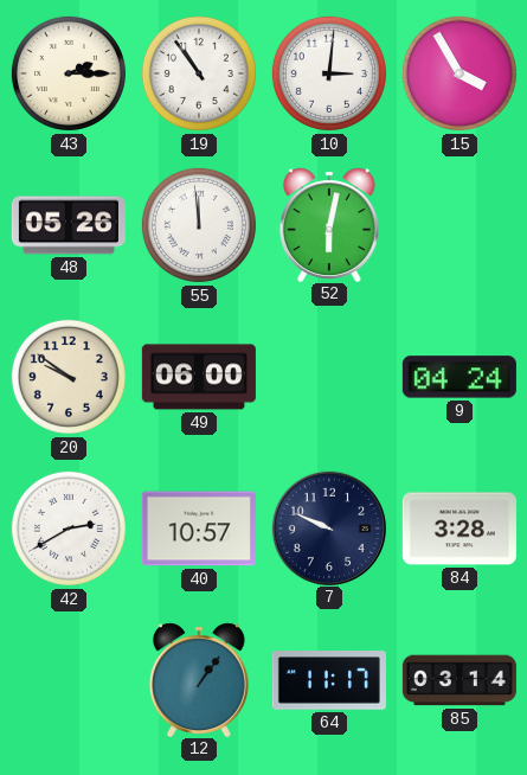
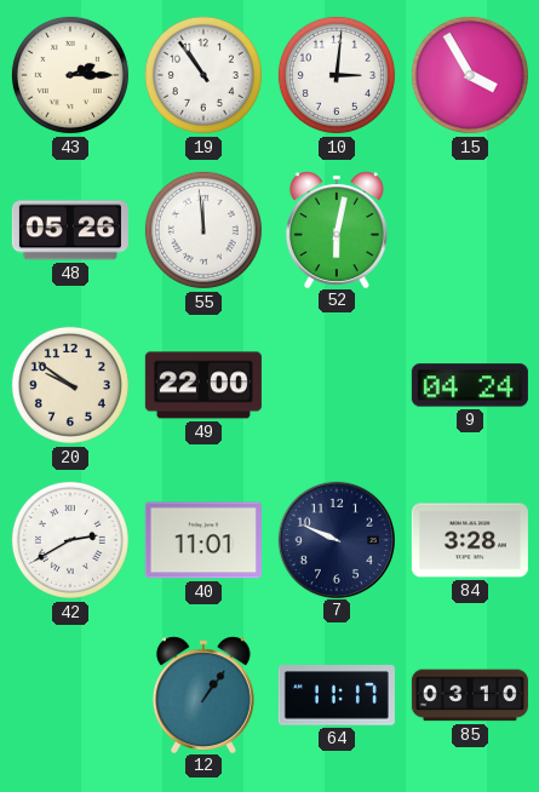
49: 06:00 -> 22:00 (203, 385)
40: 10:57 -> 11:01 (203, 540)
85: 03:14 -> 03:10 (470, 695)
